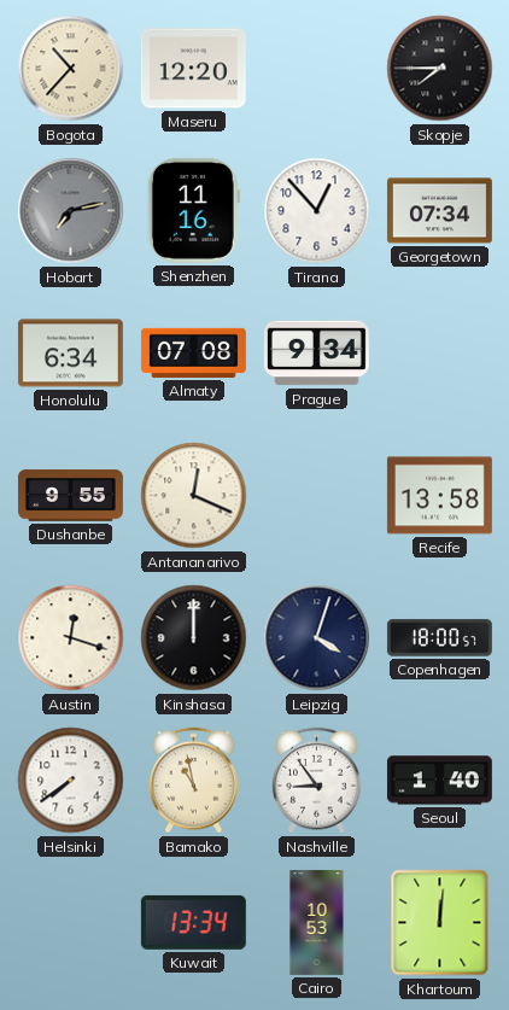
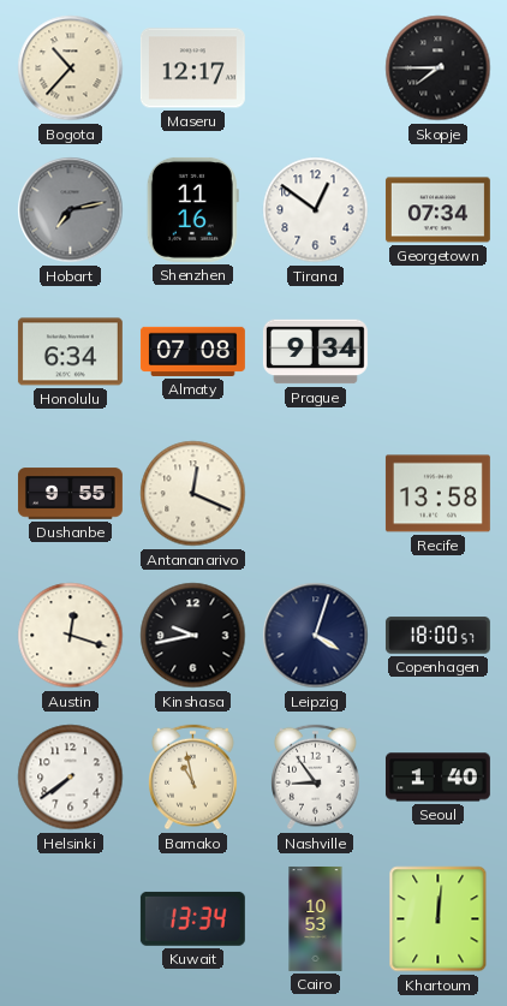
Maseru: 12:20 -> 12:17 (192, 69)
Tirana: 12:53 -> 12:51 (316, 210)
Kinshasa: 12:00 -> 9:43 (193, 636)
